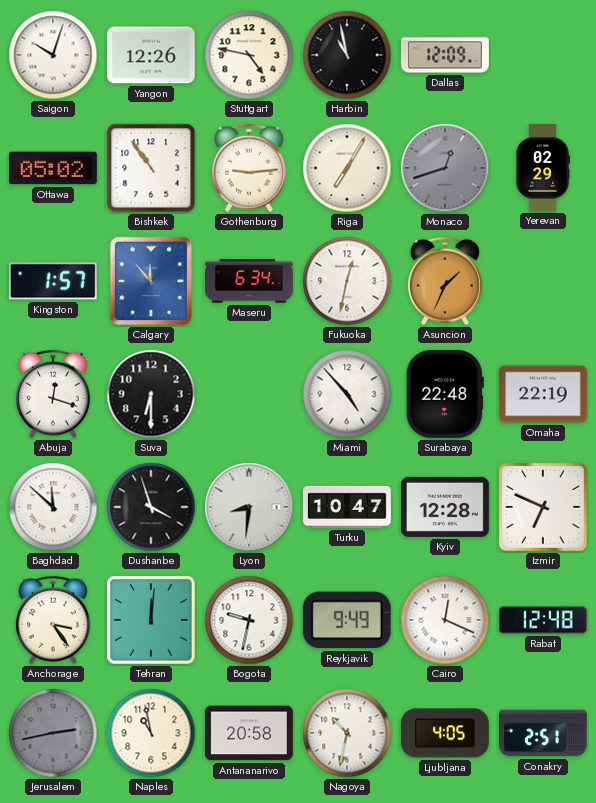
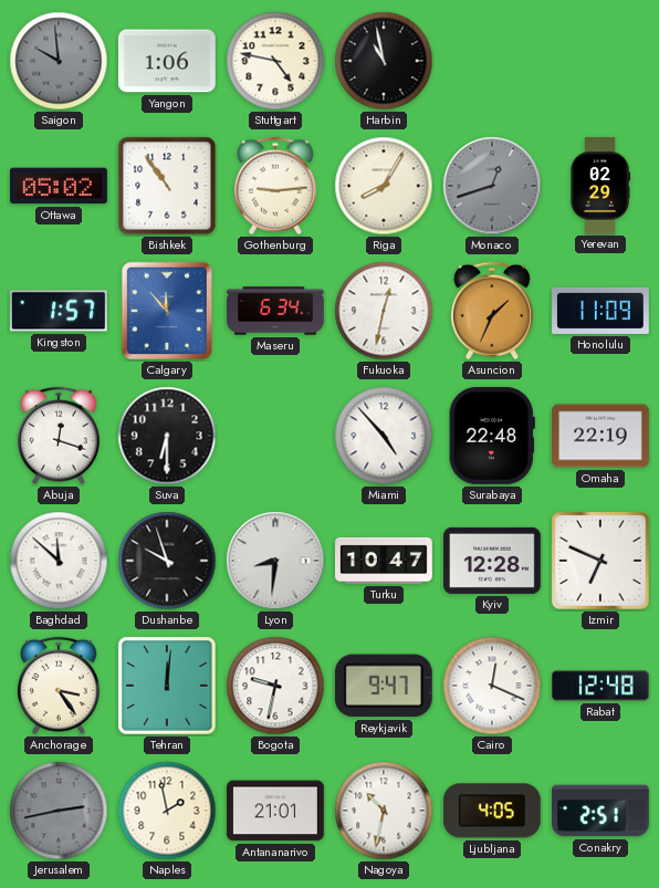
Saigon: 10:03 -> 9:59 (59, 61)
Saigon dial: white -> grey (59, 61)
Yangon: 12:26 -> 1:06 (168, 61)
Dallas: 12:09 -> none (446, 55)
Riga: 7:05 -> 8:05 (384, 186)
Honolulu: none -> 11:09 (602, 311)
Dushanbe: 3:57 -> 9:57 (167, 561)
Reykjavik: 9:49 -> 9:47 (384, 686)
Naples: 10:58 -> 1:58 (167, 811)
Antananarivo: 20:58 -> 21:01 (276, 811)
